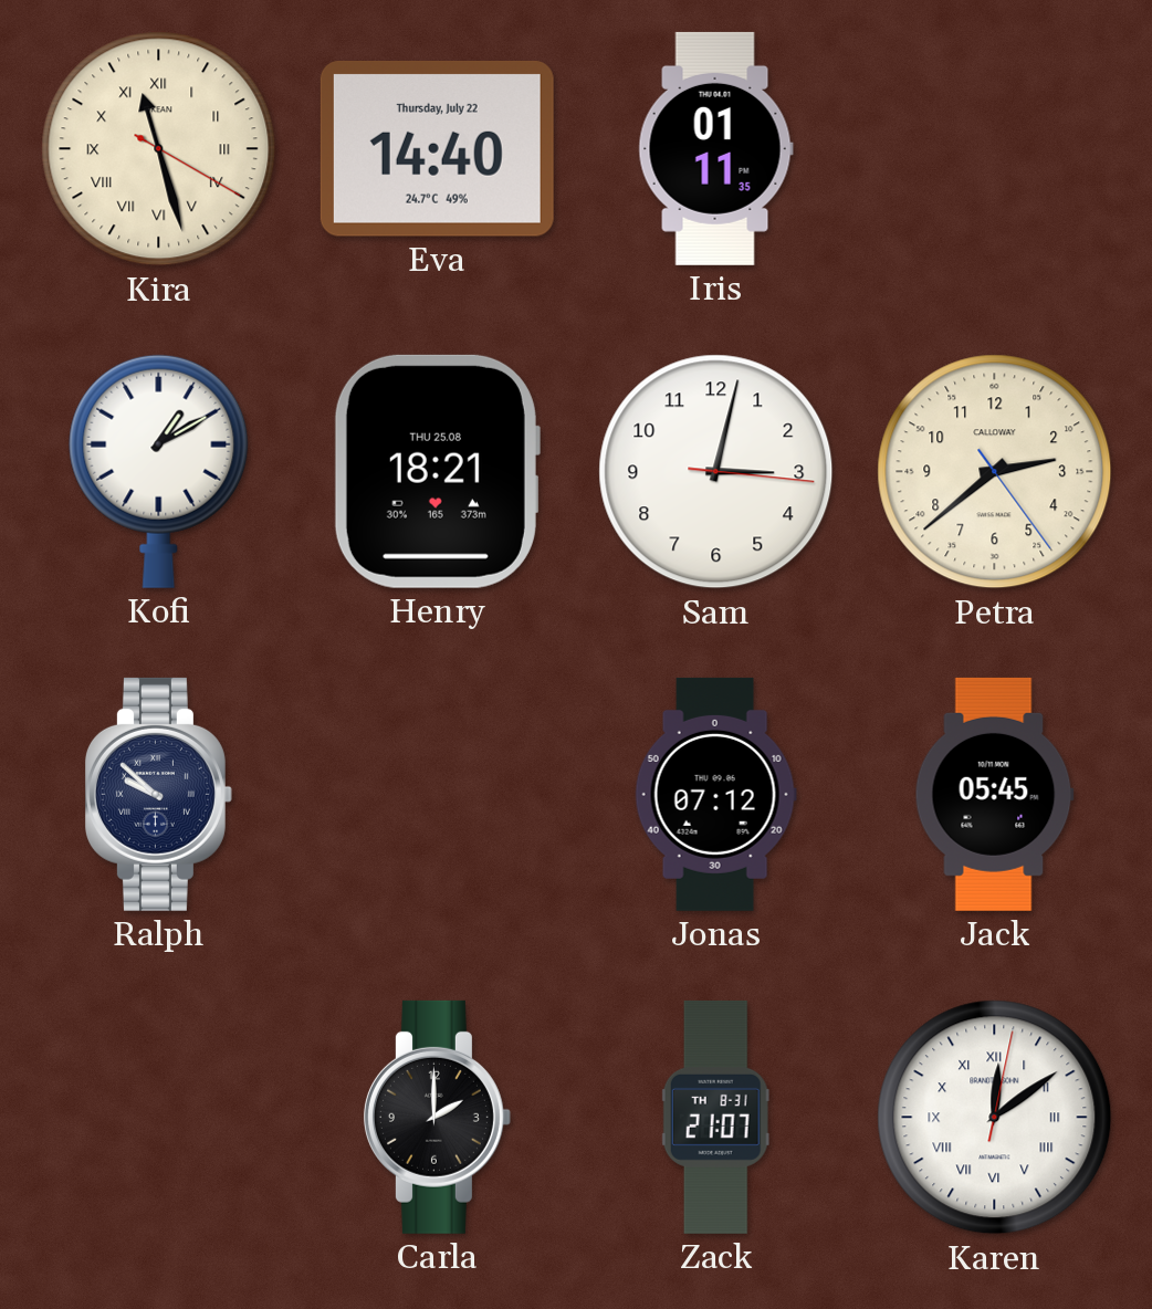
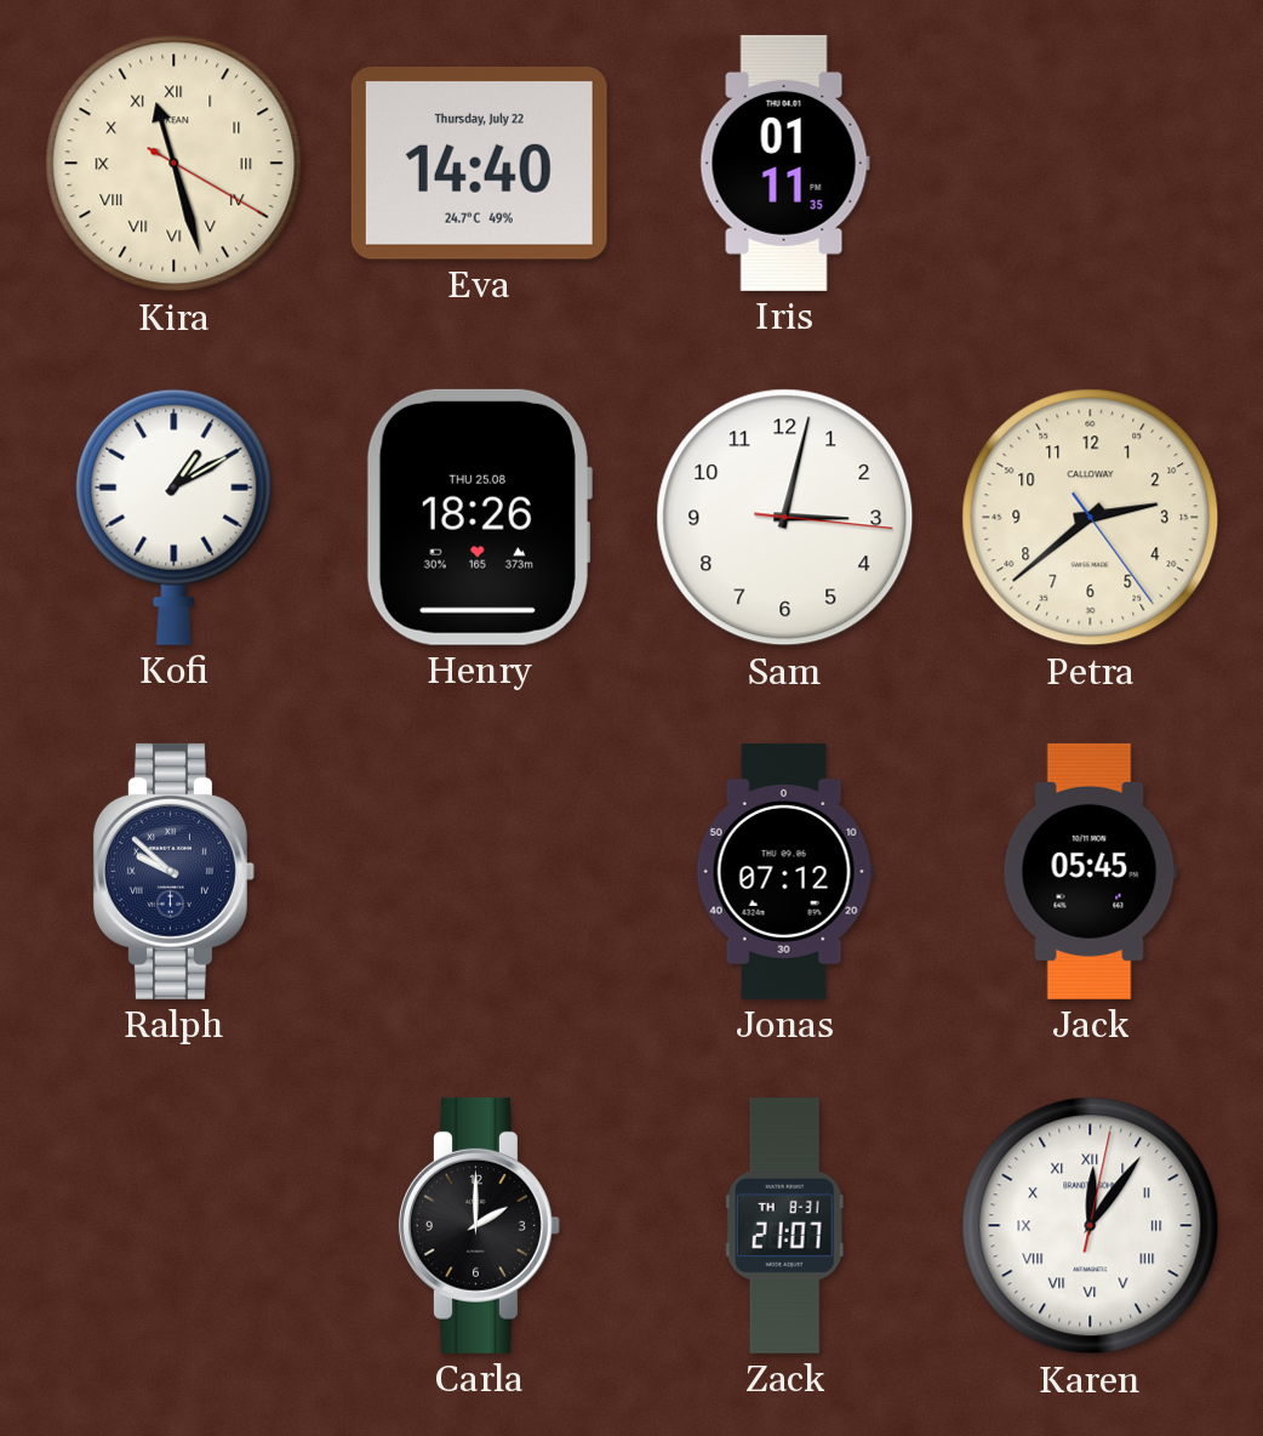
Henry: 18:21 -> 18:26 (479, 517)
Karen: 12:09 -> 12:06 (1091, 1226)
